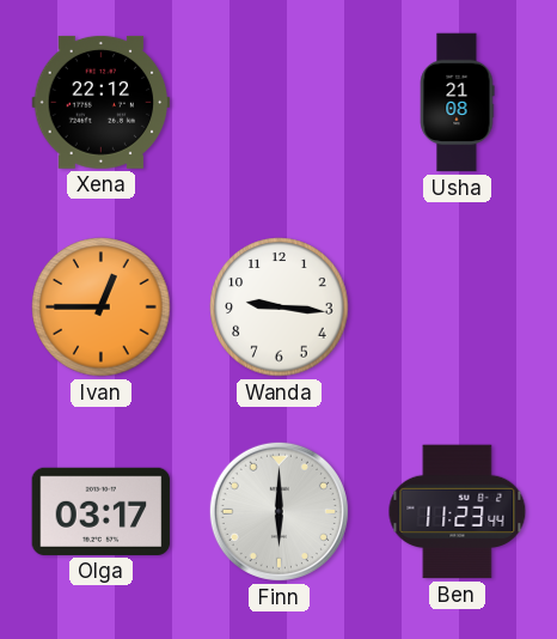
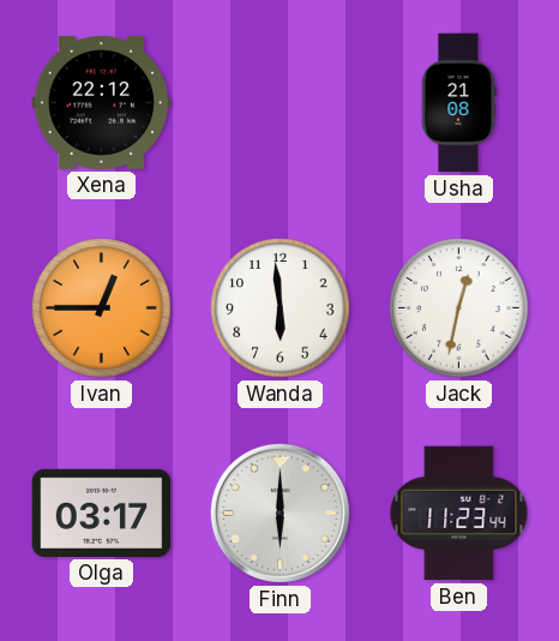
Wanda: 9:16 -> 5:59 (281, 308)
Jack: none -> 12:32 (459, 308)
